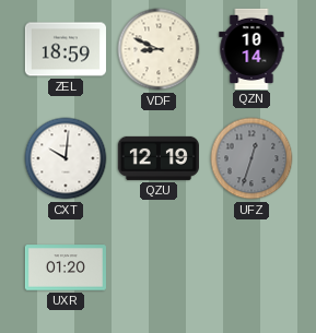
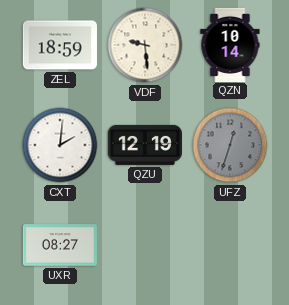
VDF: 8:49 -> 9:29 (145, 45)
CXT: 10:01 -> 2:01 (60, 145)
UXR: 01:20 -> 08:27 (60, 245)
